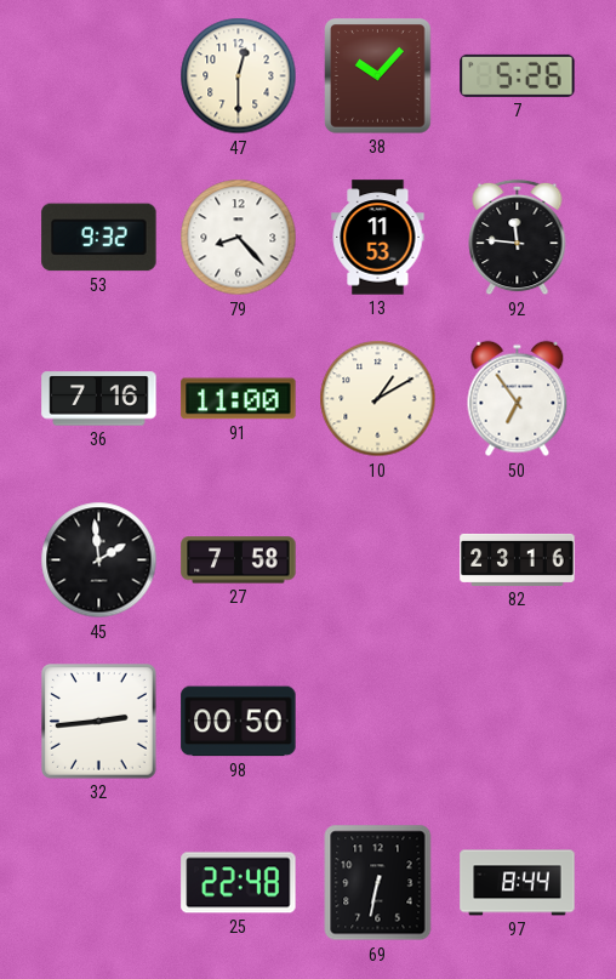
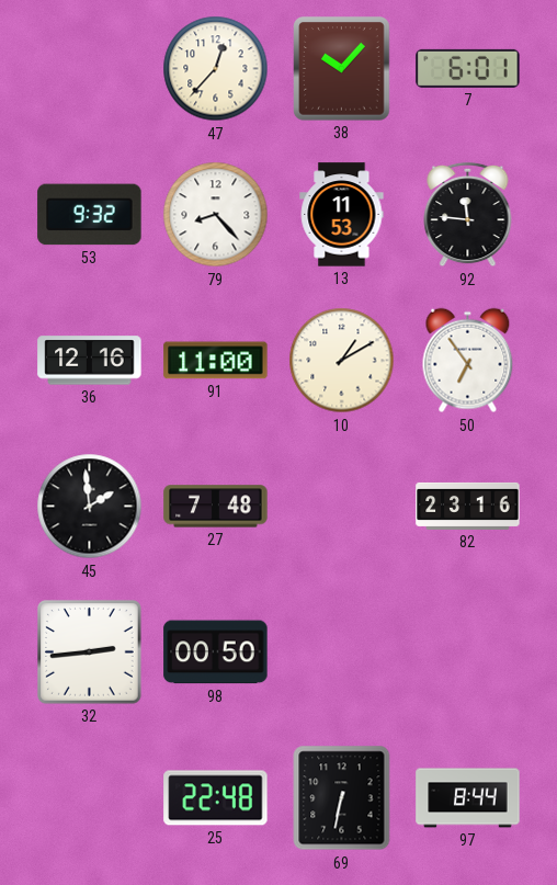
47: 12:30 -> 12:37 (216, 69)
7: 5:26 -> 6:01 (468, 68)
36: 7:16 -> 12:16 (90, 361)
27: 7:58 -> 7:48 (216, 507)
